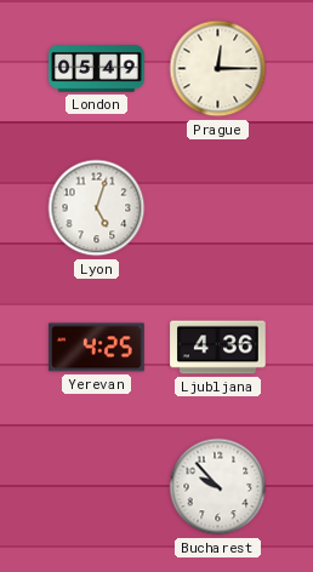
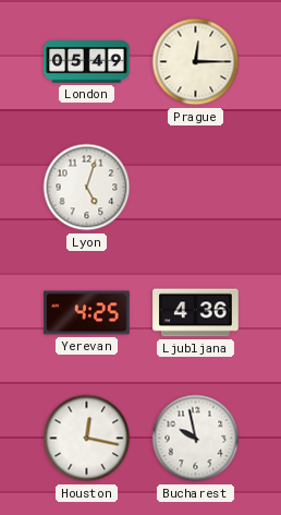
Houston: none -> 12:17 (87, 439)
Bucharest: 9:53 -> 9:58 (196, 439)
